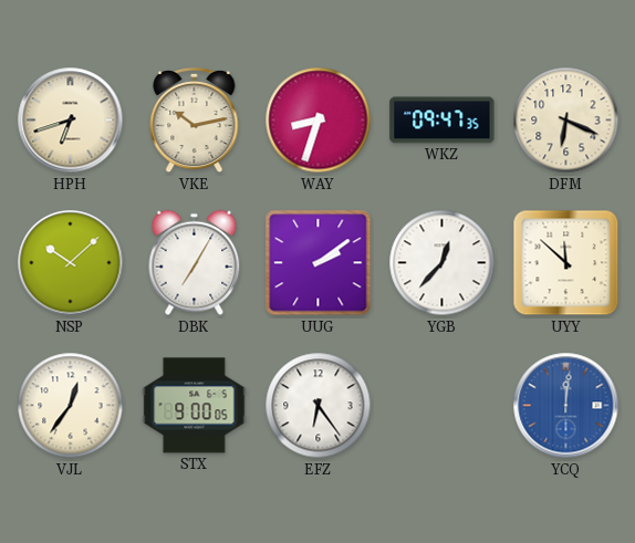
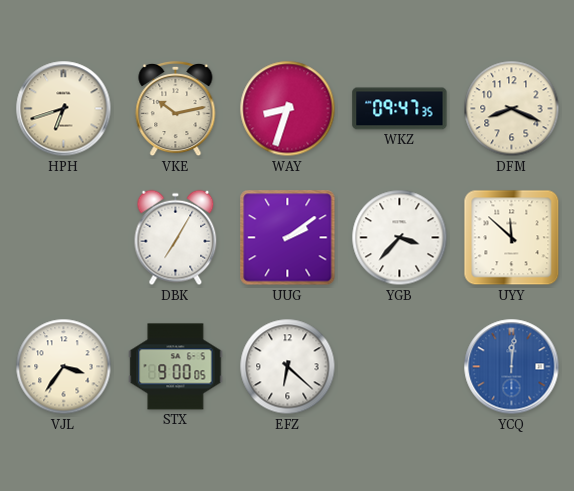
DFM: 6:19 -> 8:19 (512, 109)
NSP: 10:08 -> none (71, 263)
YGB: 12:37 -> 3:37 (400, 238)
VJL: 12:36 -> 3:36 (64, 367)
EFZ: 6:24 -> 6:22 (288, 367)
